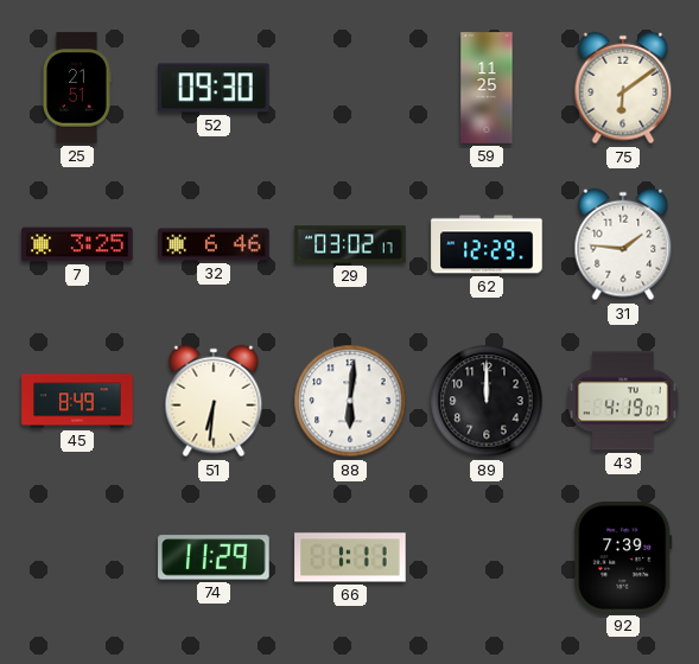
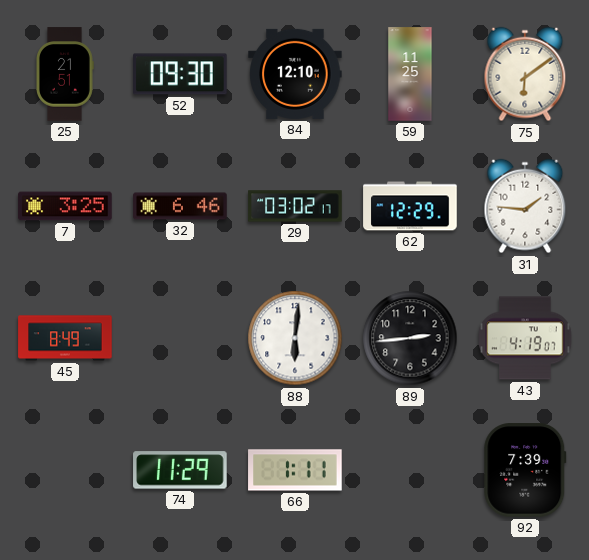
84: none -> 12:10 (295, 74)
51: 6:31 -> none (214, 401)
89: 12:00 -> 2:44 (410, 338)
